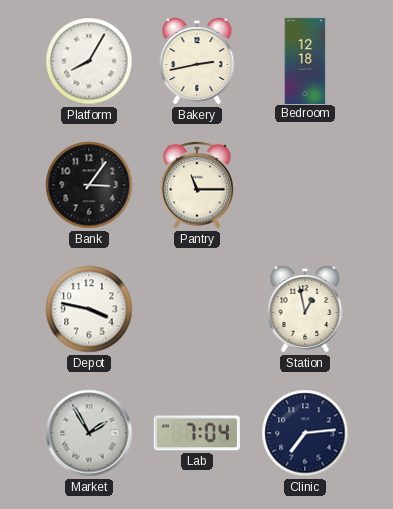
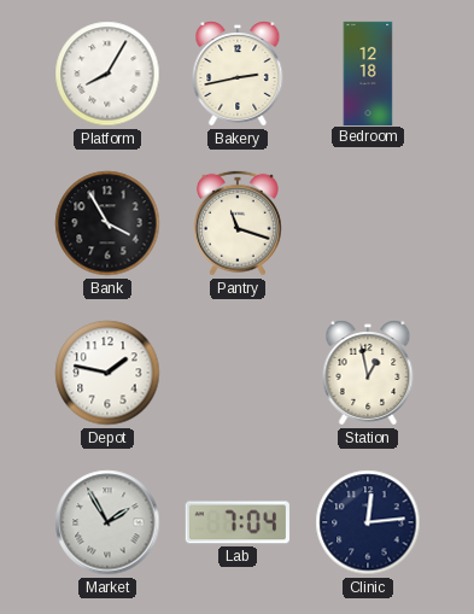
Bank: 3:06 -> 3:55 (107, 223)
Pantry: 11:15 -> 11:18 (239, 223)
Depot: 3:47 -> 1:47 (107, 373)
Clinic: 7:14 -> 12:14 (368, 522)
